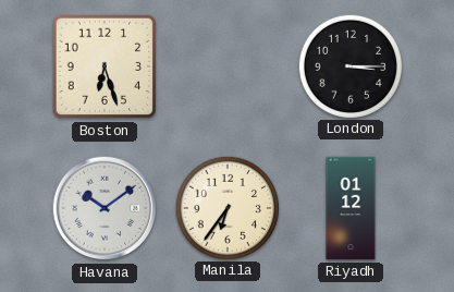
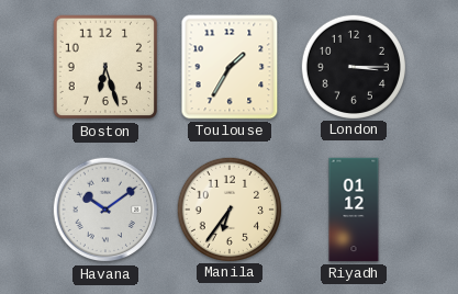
Toulouse: none -> 1:35 (230, 67)
